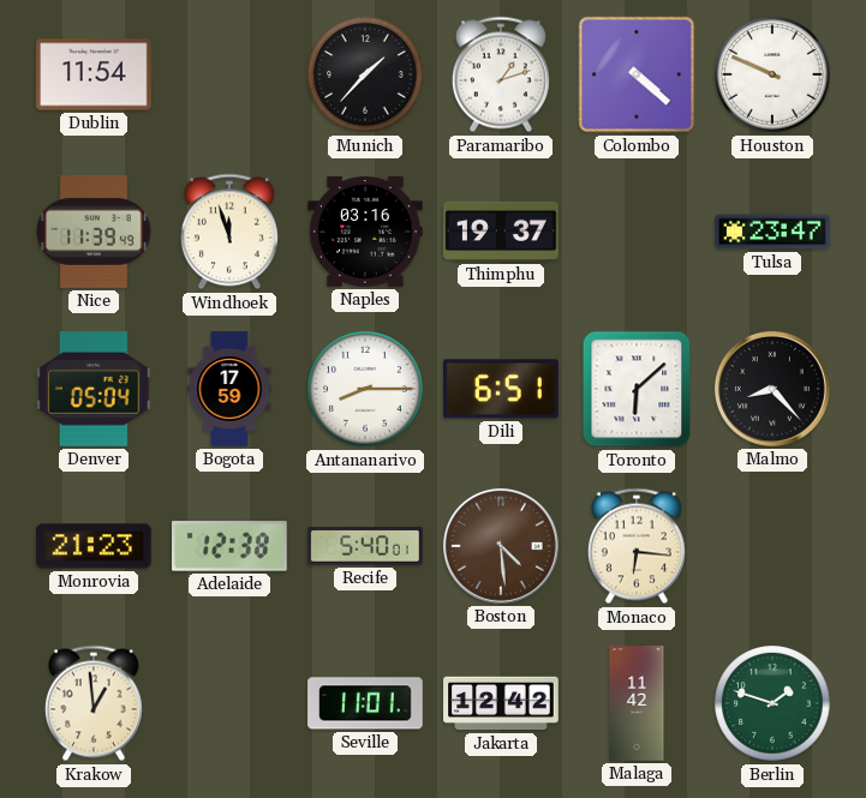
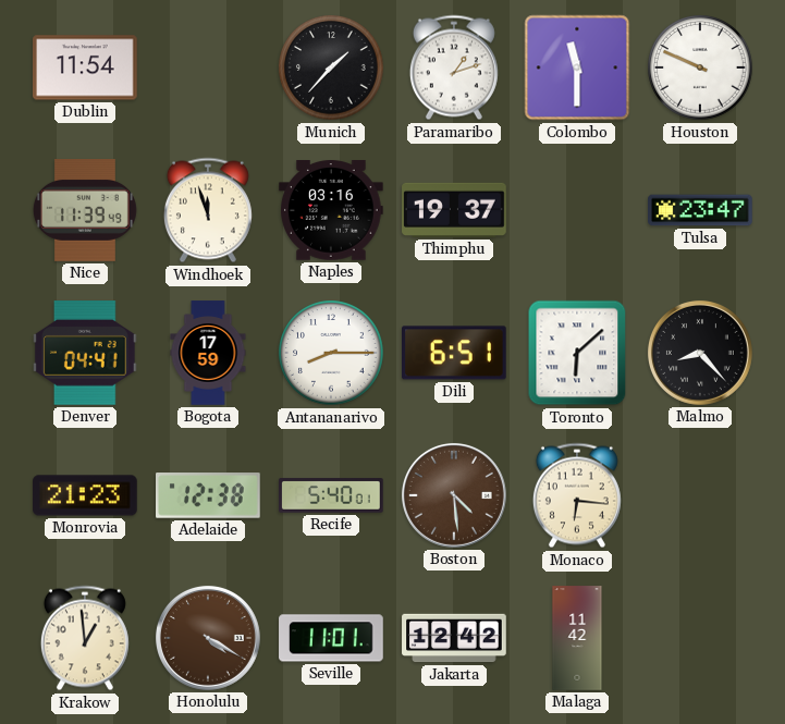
Colombo: 4:22 -> 11:30 (577, 68)
Denver: 05:04 -> 04:41 (86, 354)
Honolulu: none -> 4:20 (208, 638)
Berlin: 1:48 -> none (772, 703)
